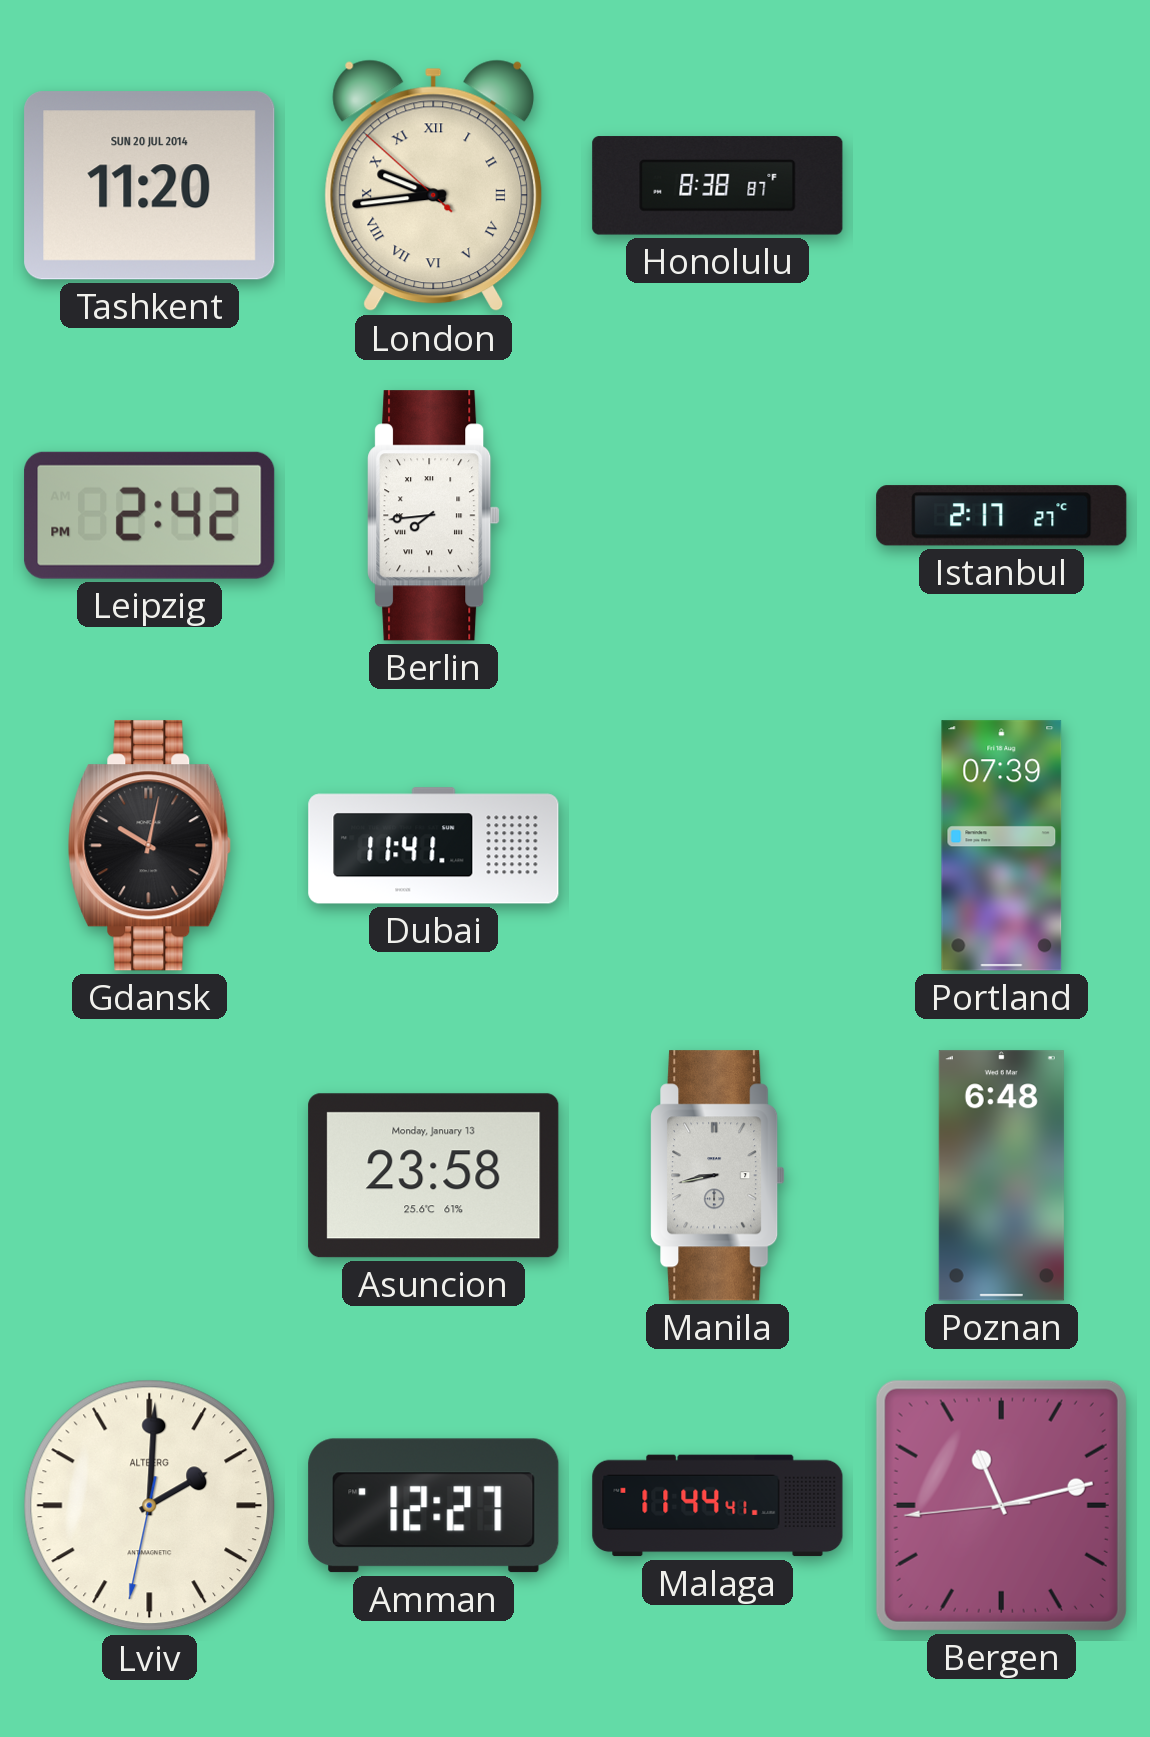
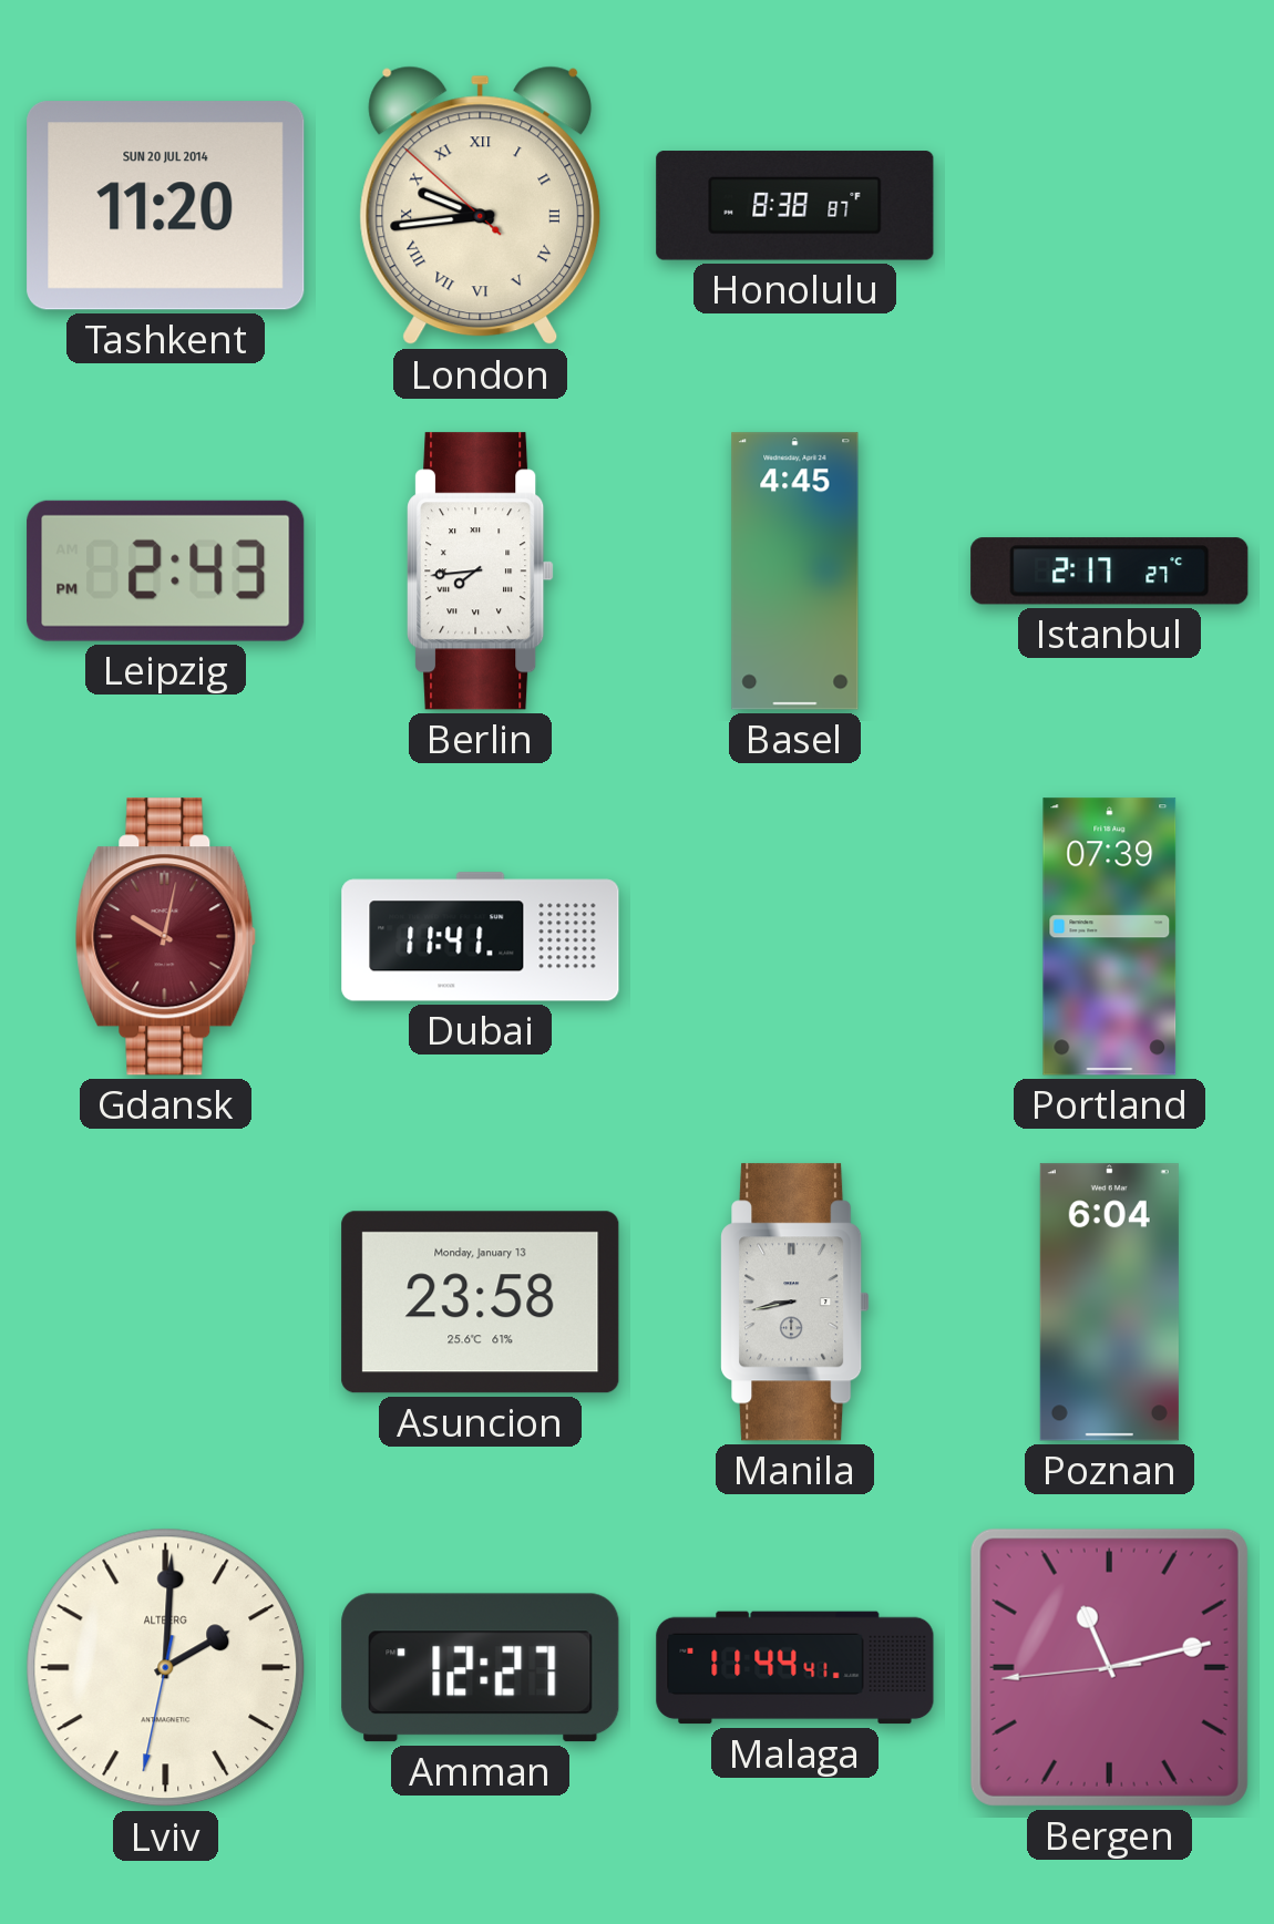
Leipzig: 2:42 -> 2:43 (166, 570)
Basel: none -> 4:45 (795, 572)
Gdansk dial: black -> burgundy (166, 937)
Poznan: 6:48 -> 6:04 (1109, 1303)
